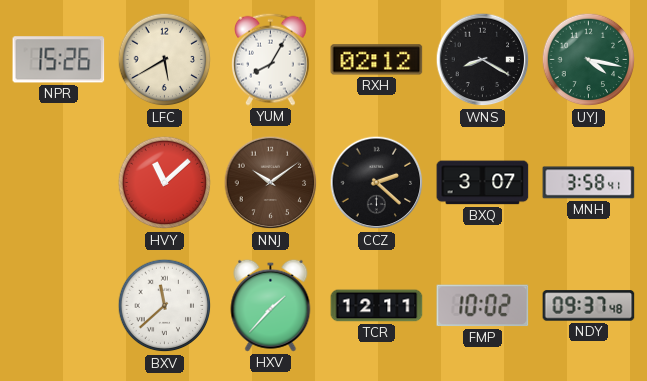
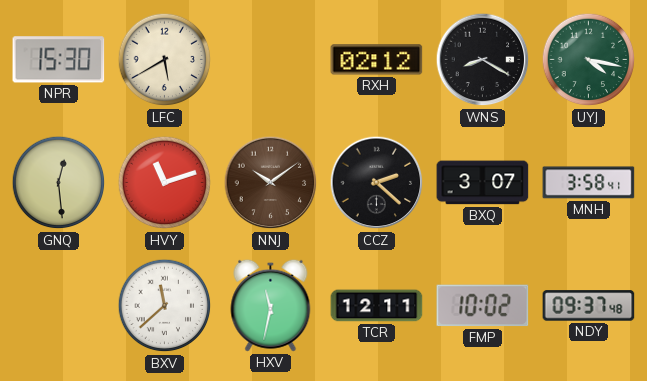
NPR: 15:26 -> 15:30 (59, 60)
YUM: 8:05 -> none (271, 59)
GNQ: none -> 12:29 (59, 183)
HVY: 11:08 -> 11:12 (165, 183)
HXV: 1:37 -> 11:32 (271, 305)
